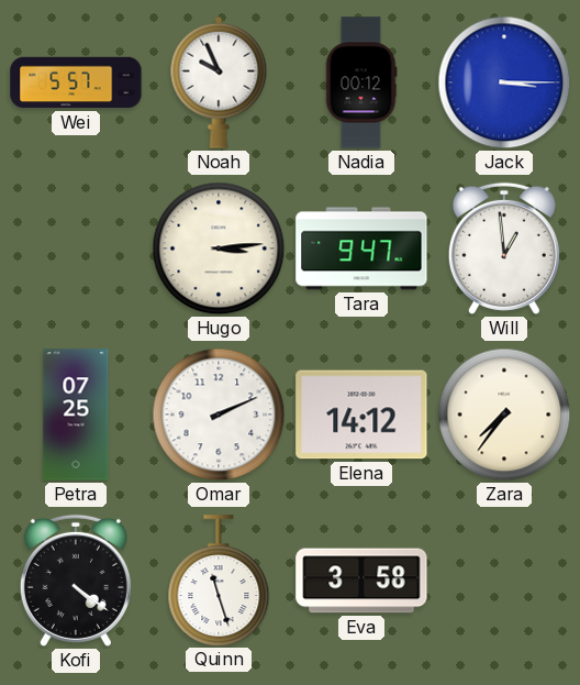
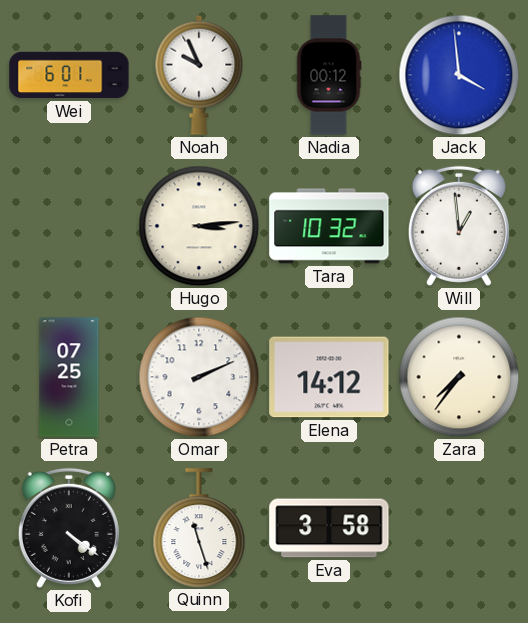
Wei: 5:57 -> 6:01 (69, 75)
Jack: 3:15 -> 3:59 (459, 75)
Tara: 9:47 -> 10:32 (329, 226)
